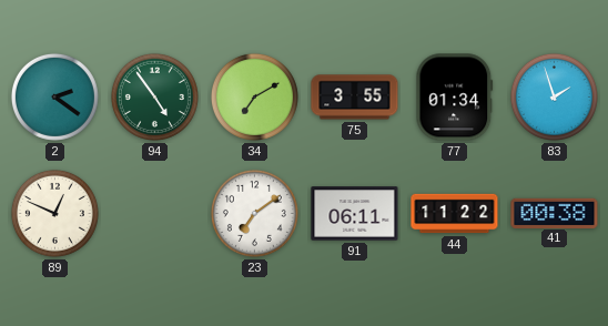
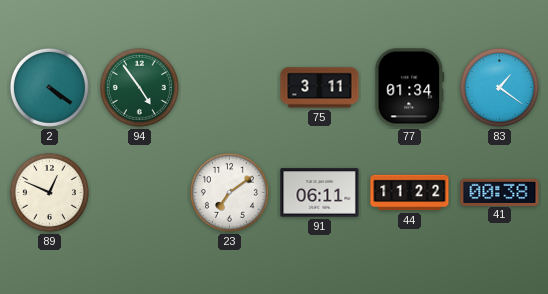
2: 2:21 -> 4:21 (49, 87)
34: 7:10 -> none (254, 96)
75: 3:55 -> 3:11 (320, 88)
83: 1:57 -> 1:21 (499, 87)
